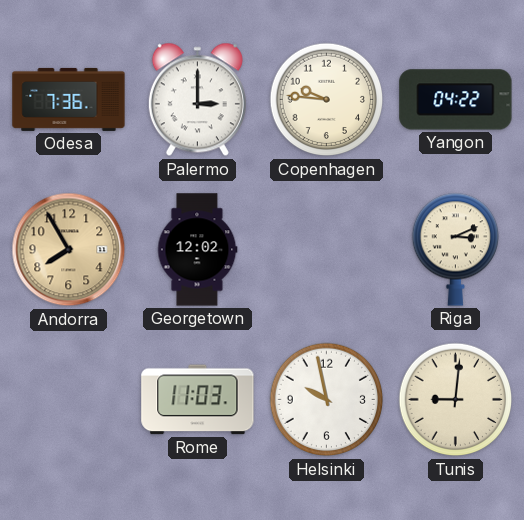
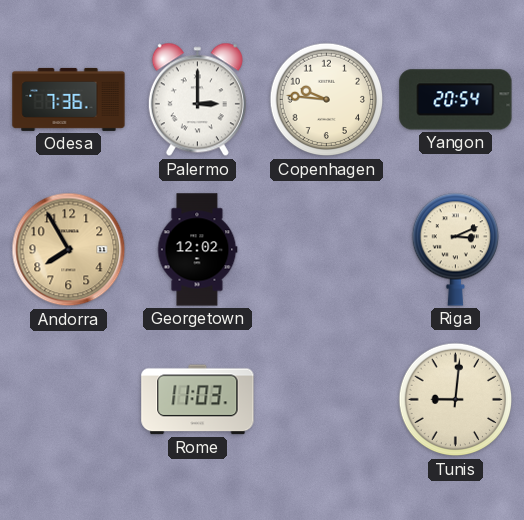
Yangon: 04:22 -> 20:54 (456, 100)
Helsinki: 9:58 -> none (327, 400)
